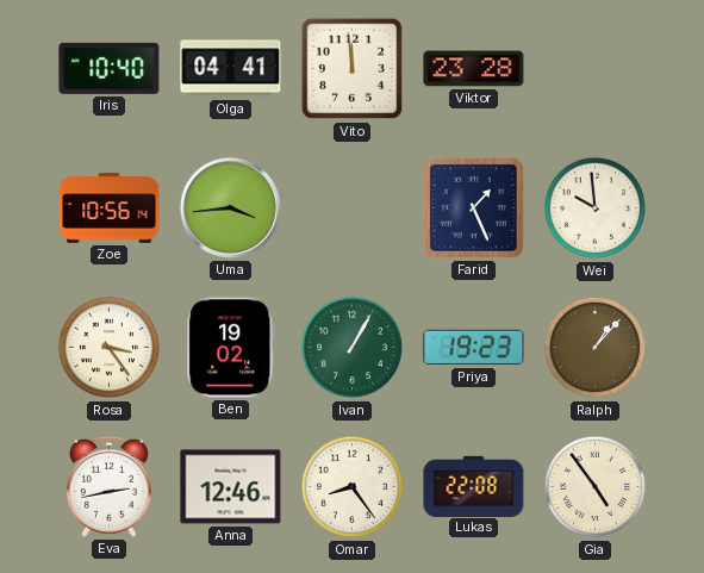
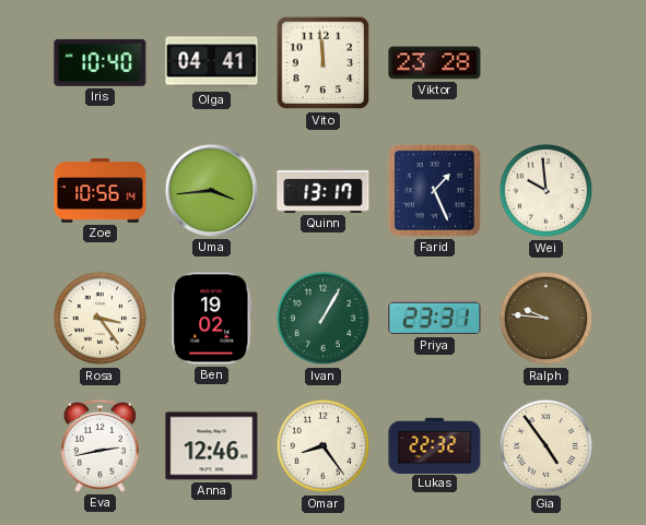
Quinn: none -> 13:17 (324, 190)
Priya: 19:23 -> 23:31 (435, 319)
Ralph: 1:07 -> 9:46 (547, 319)
Lukas: 22:08 -> 22:32 (435, 445)
